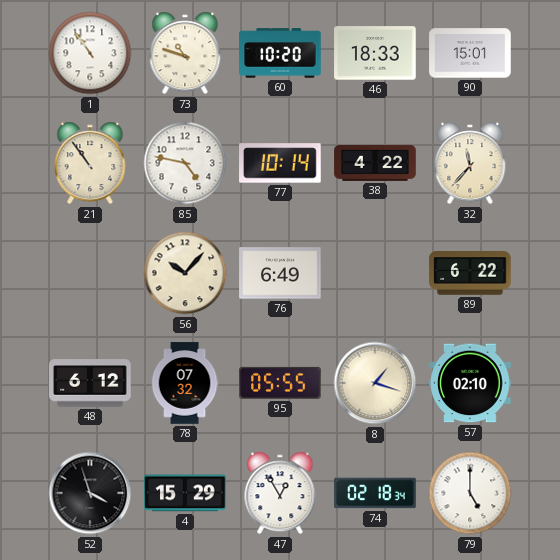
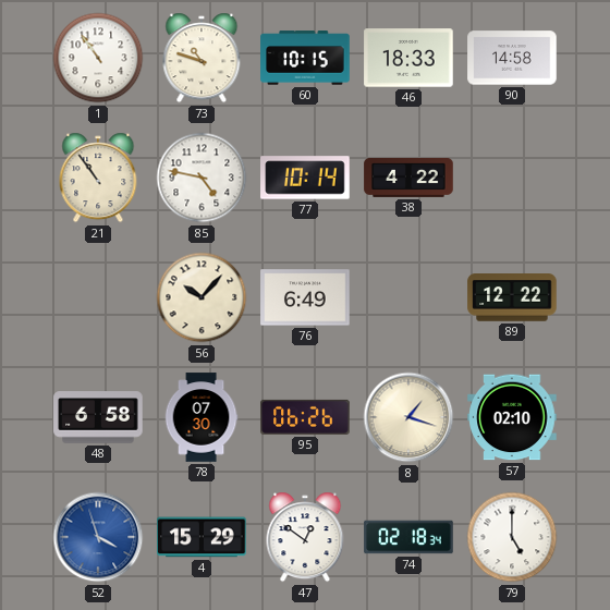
60: 10:20 -> 10:15 (305, 58)
90: 15:01 -> 14:58 (512, 58)
32: 11:37 -> none (470, 163)
89: 6:22 -> 12:22 (512, 297)
48: 6:12 -> 6:58 (98, 417)
78: 07:32 -> 07:30 (202, 417)
95: 05:55 -> 06:26 (305, 417)
52 dial: black -> blue (98, 537)
47: 12:55 -> 12:51 (305, 537)
